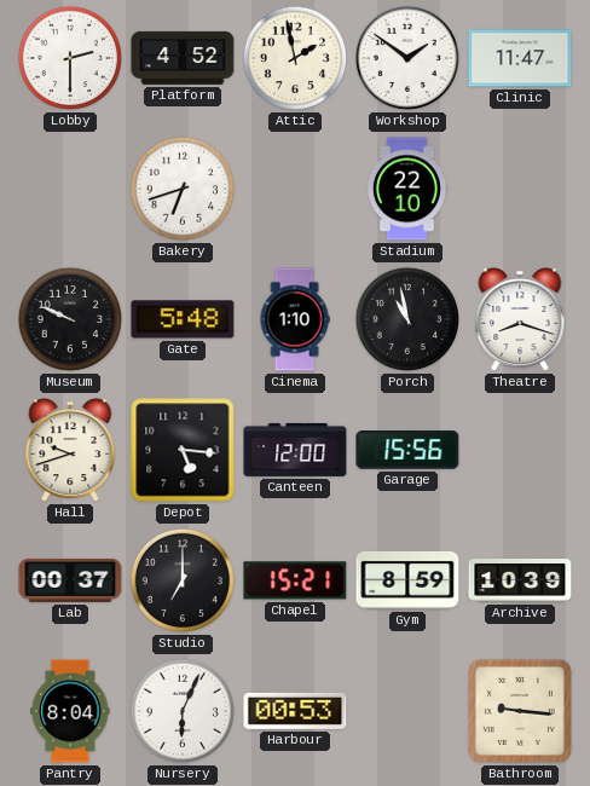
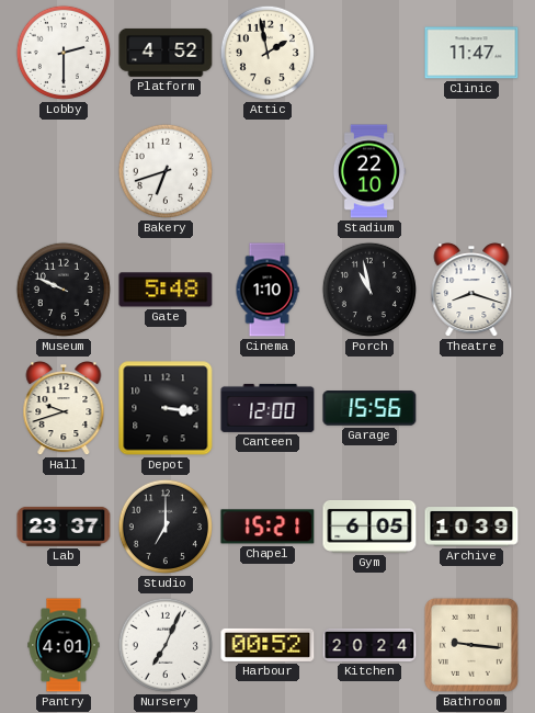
Workshop: 1:51 -> none (407, 58)
Depot: 5:16 -> 3:16 (166, 408)
Lab: 00:37 -> 23:37 (64, 527)
Gym: 8:59 -> 6:05 (369, 527)
Pantry: 8:04 -> 4:01 (64, 645)
Nursery: 6:04 -> 7:04 (166, 645)
Harbour: 00:53 -> 00:52 (267, 645)
Kitchen: none -> 20:24 (369, 645)
